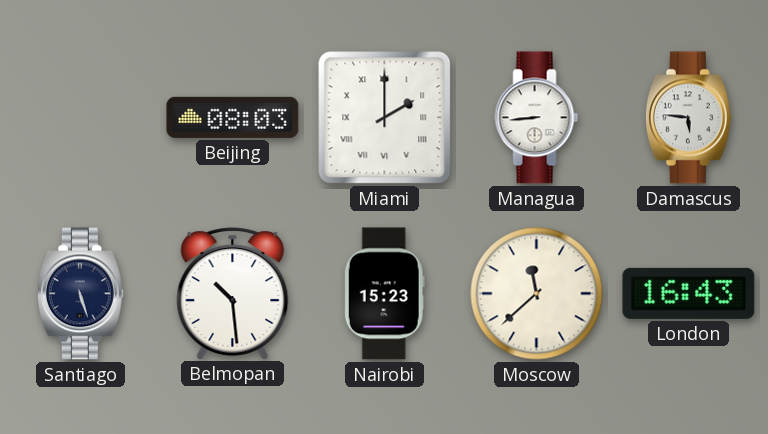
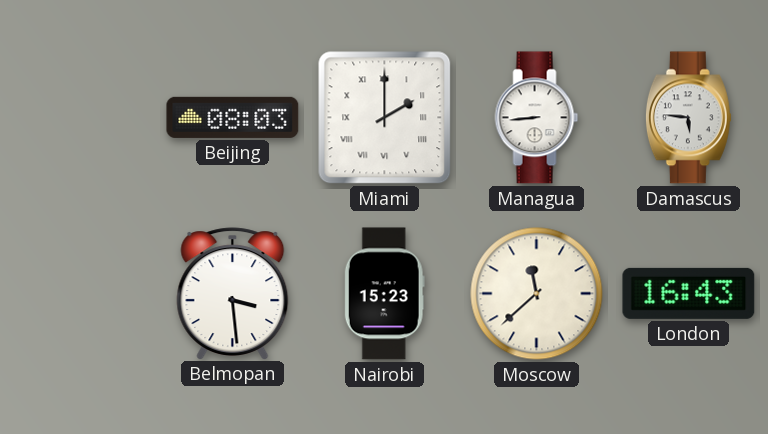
Santiago: 5:27 -> none (80, 294)
Belmopan: 10:29 -> 3:29 (233, 293)
